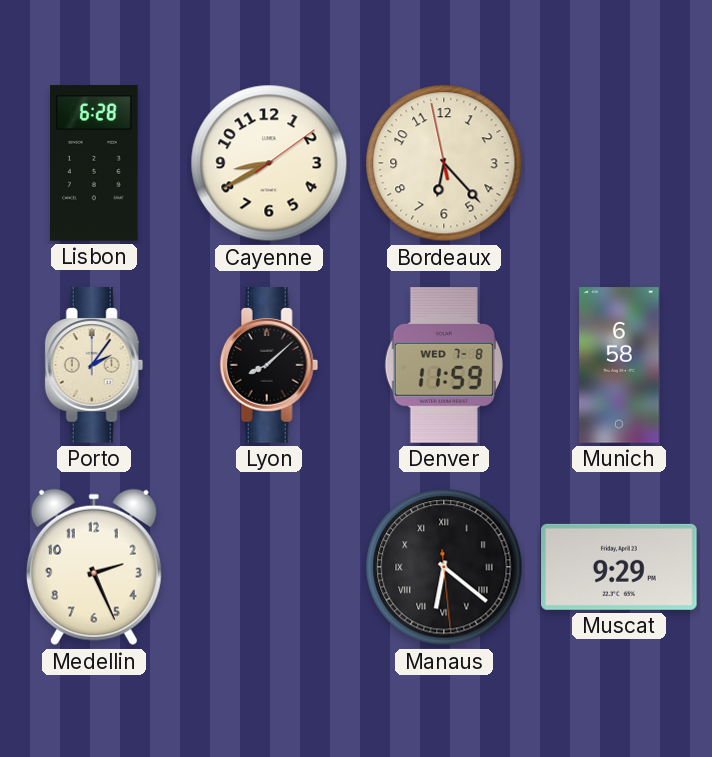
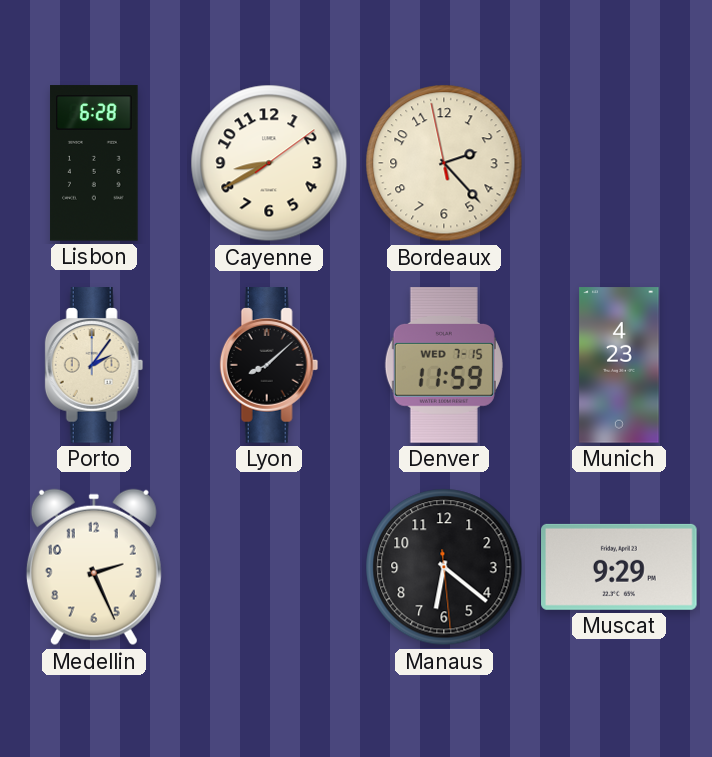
Bordeaux: 6:22 -> 2:22 (444, 163)
Denver date: WED 7-8 -> WED 7-15 (444, 365)
Munich: 6:58 -> 4:23 (619, 365)
Manaus numerals: Roman -> Arabic (444, 567)
